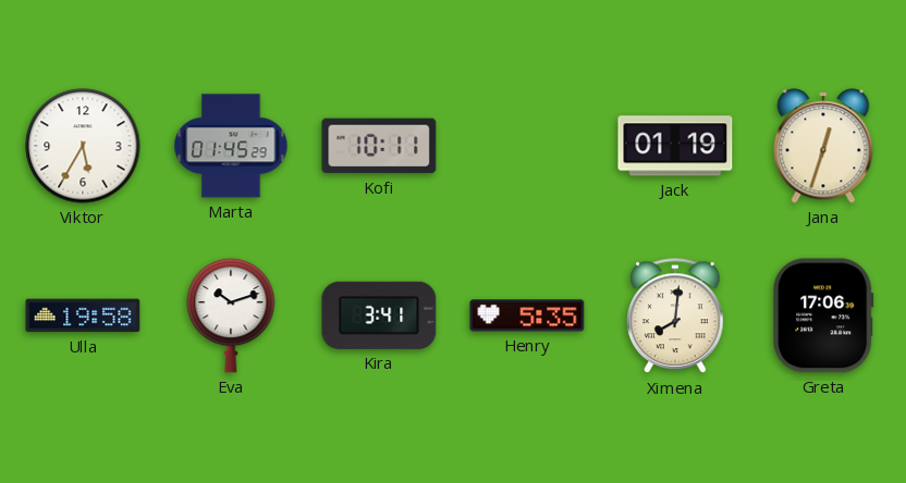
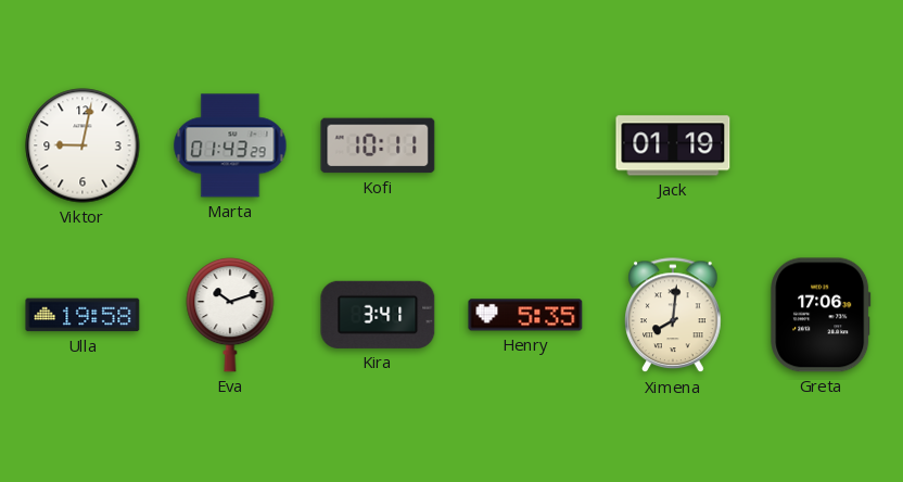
Viktor: 5:35 -> 9:02 (82, 145)
Marta: 01:45 -> 01:43 (230, 145)
Jana: 12:33 -> none (823, 146)
